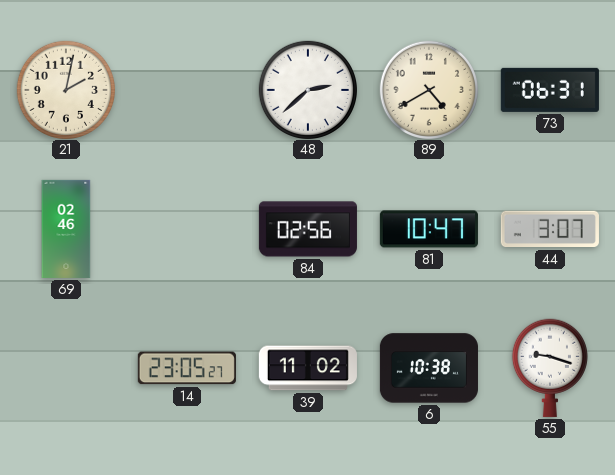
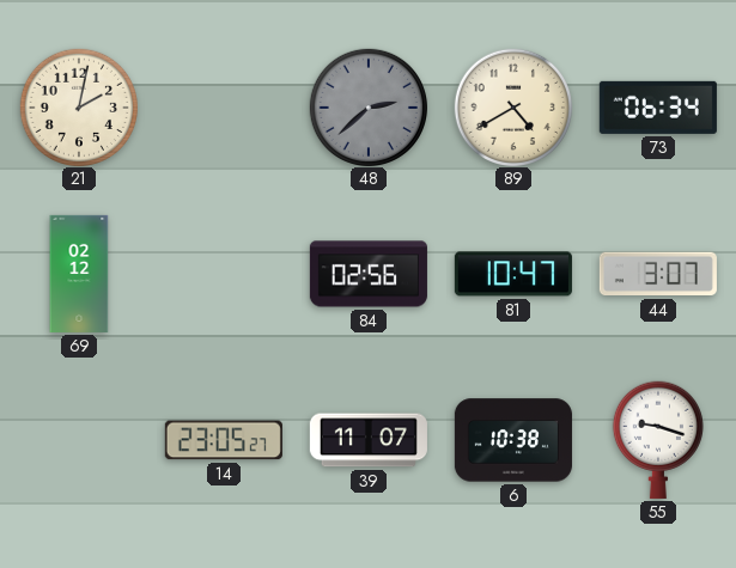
48 dial: white -> grey (367, 106)
73: 06:31 -> 06:34 (658, 108)
69: 02:46 -> 02:12 (79, 274)
39: 11:02 -> 11:07 (369, 440)
